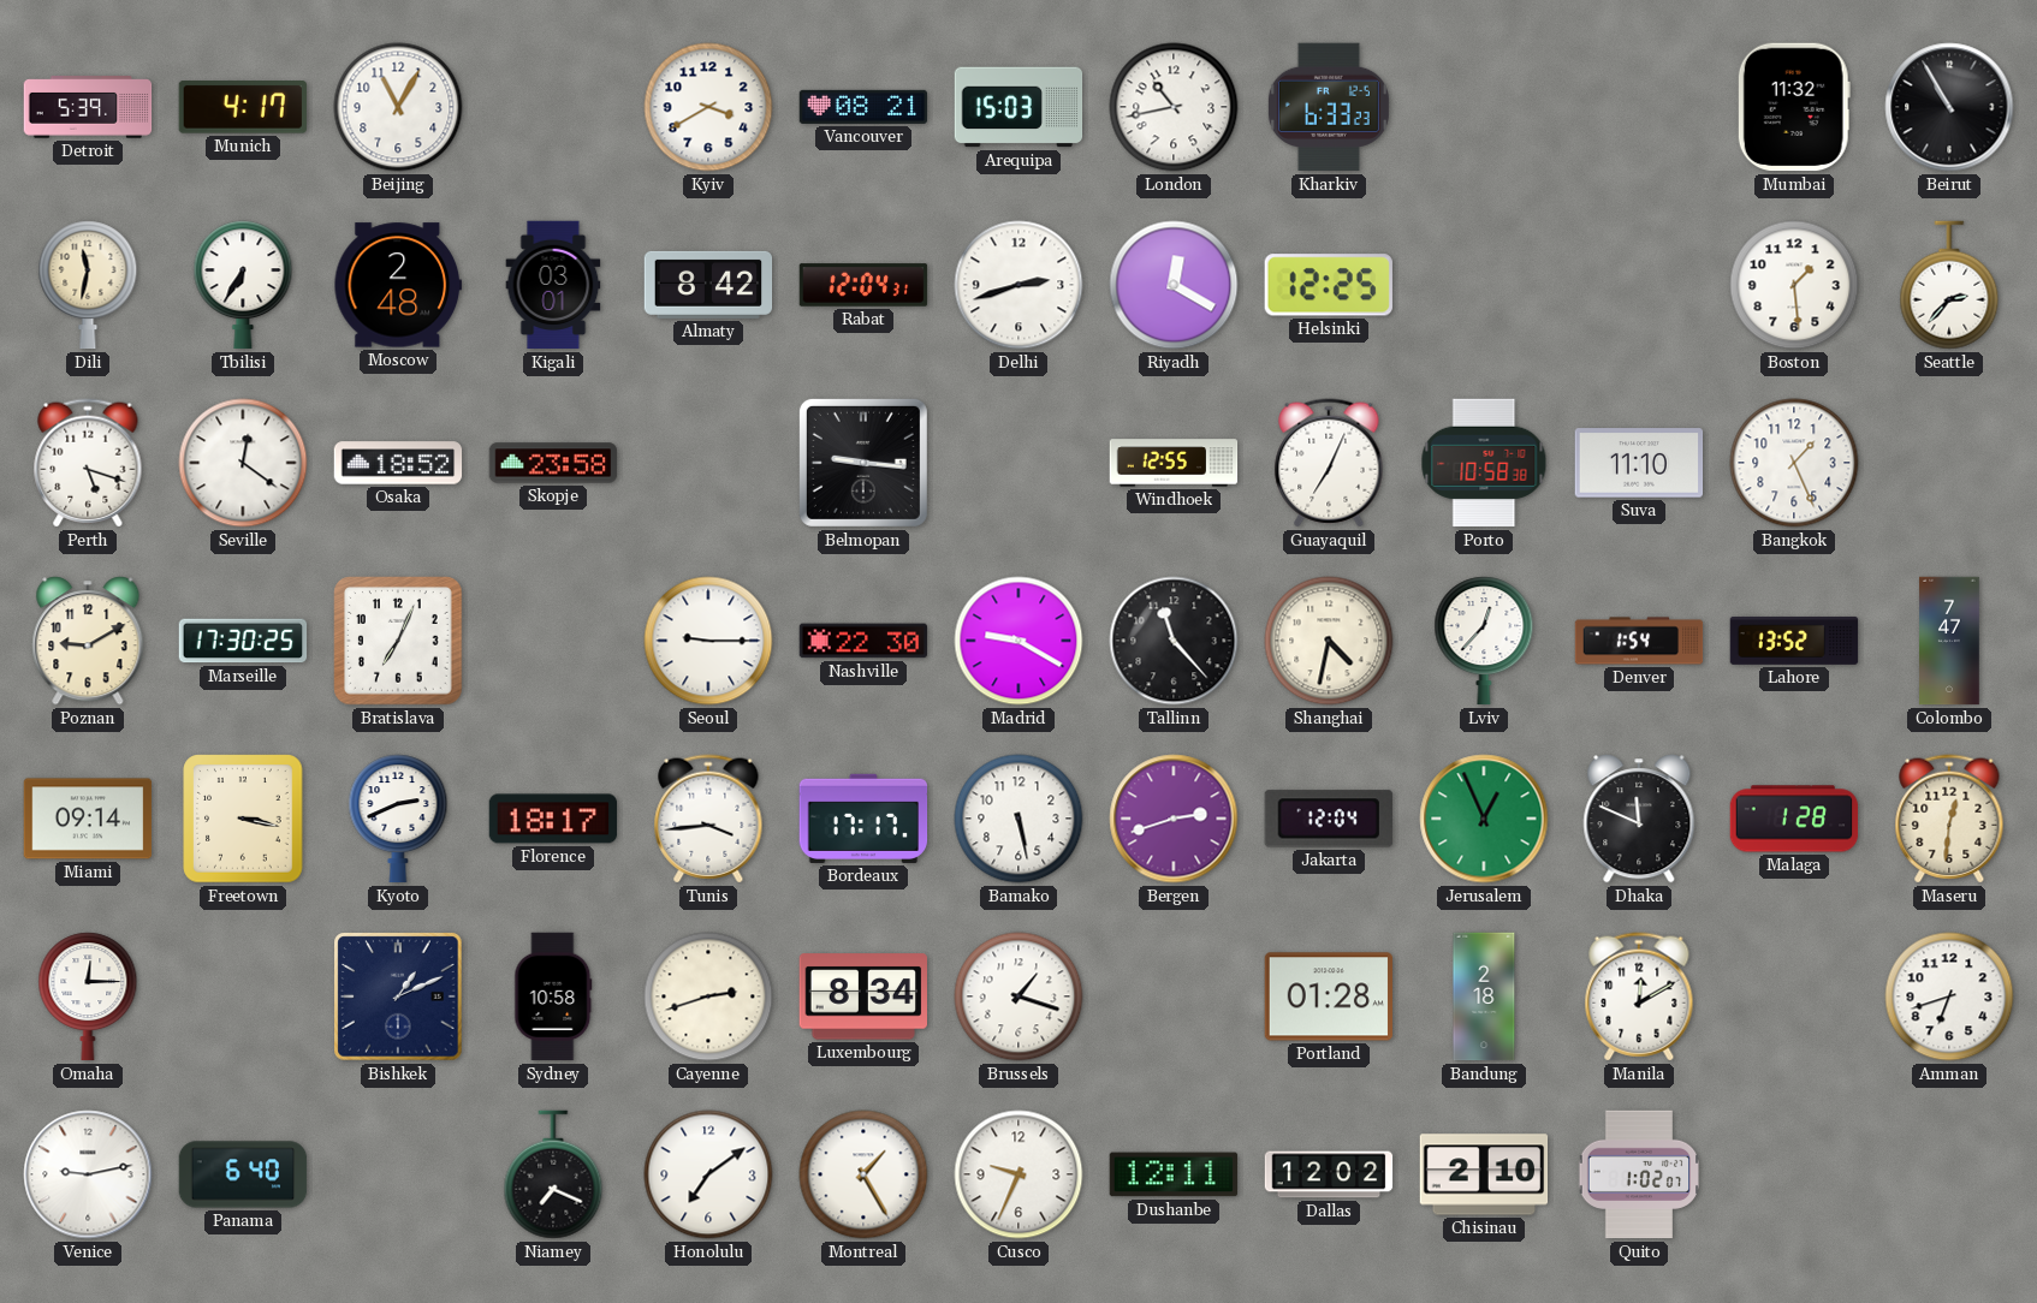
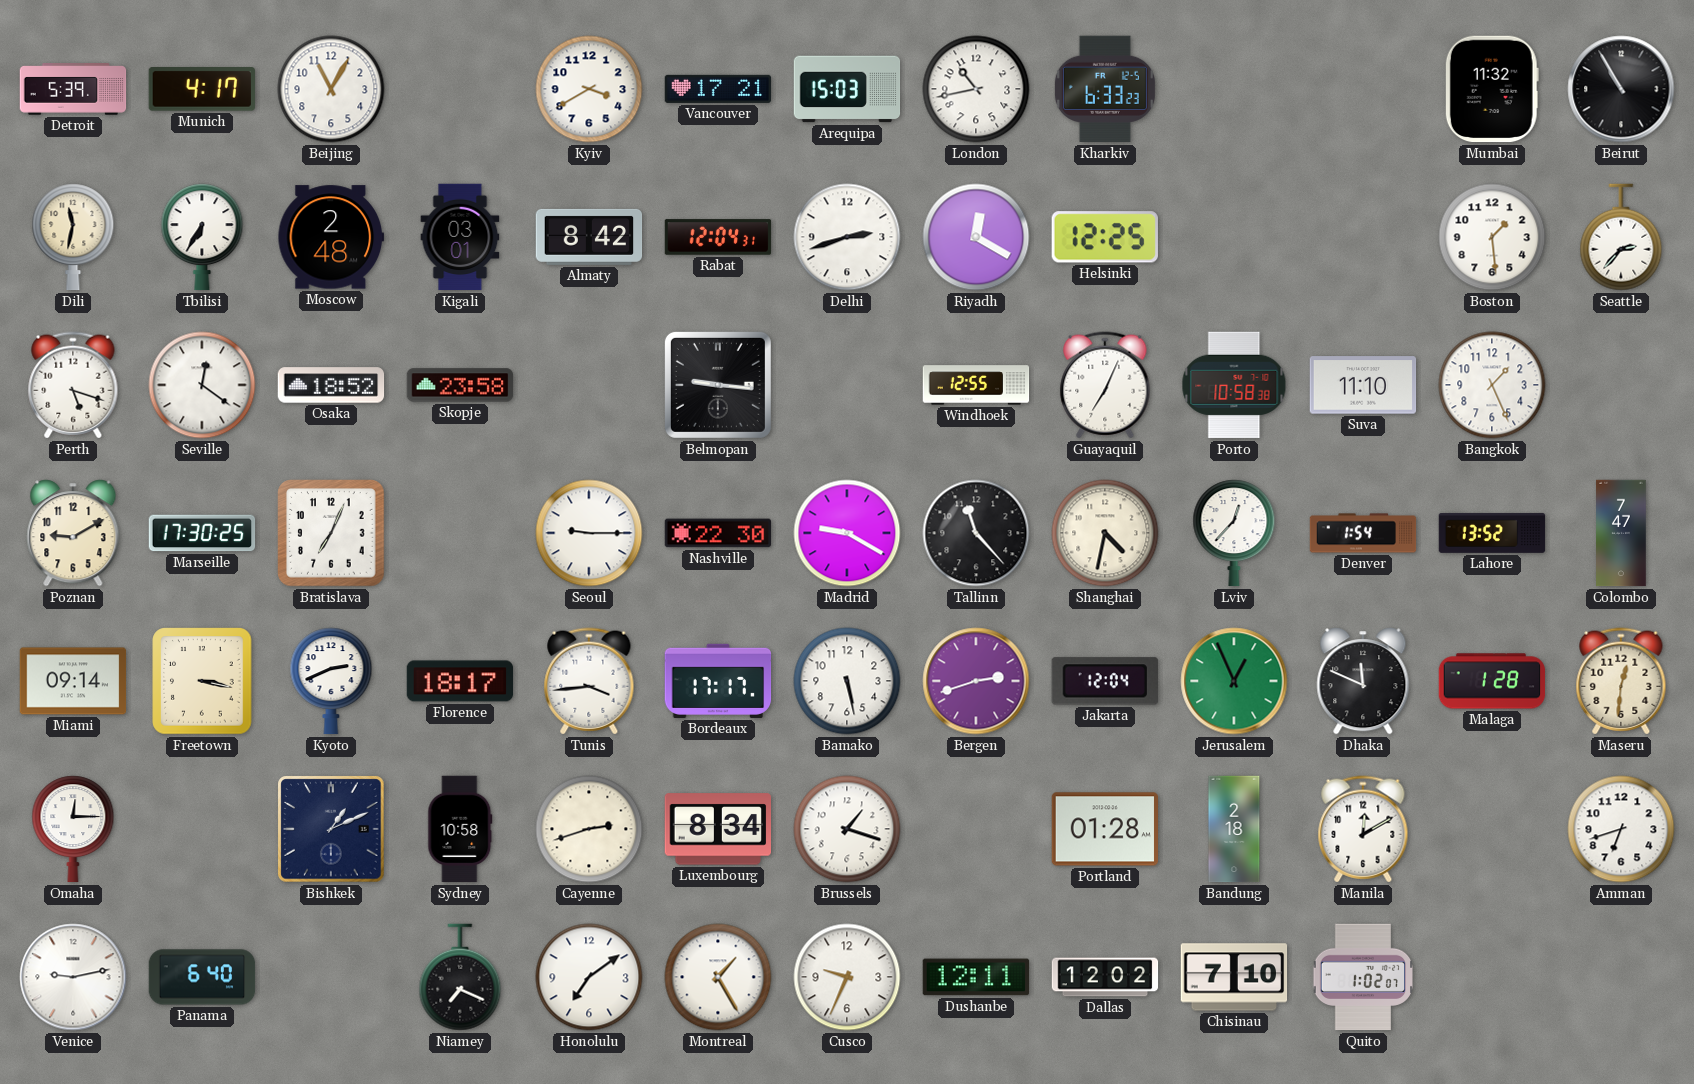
Vancouver: 08:21 -> 17:21 (718, 89)
Chisinau: 2:10 -> 7:10 (1234, 977)
